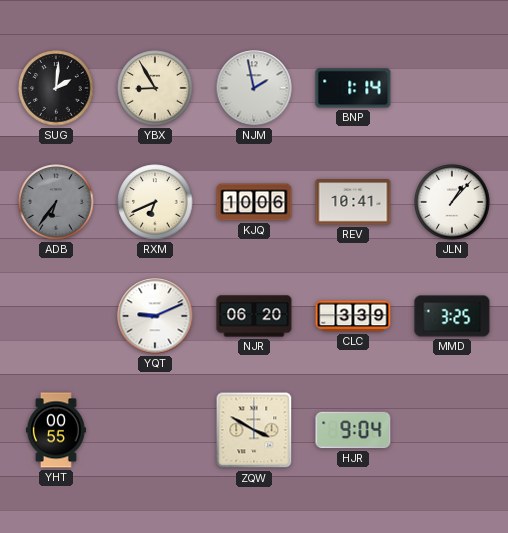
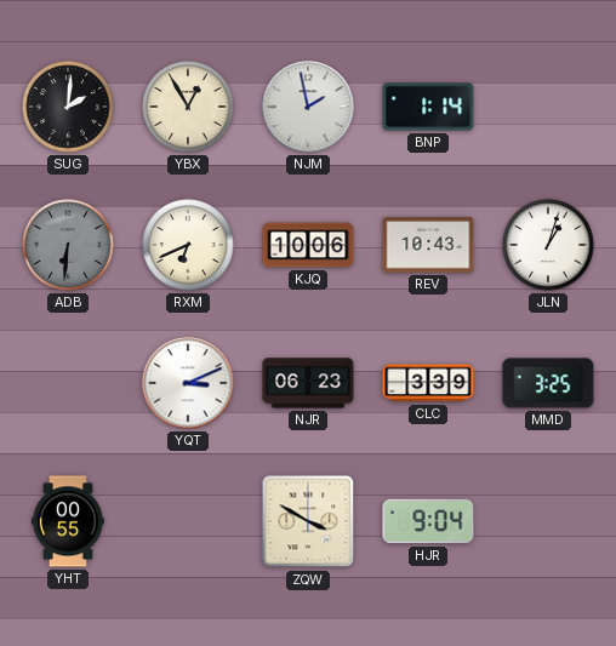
YBX: 8:55 -> 12:55 (188, 107)
ADB: 6:36 -> 6:31 (68, 245)
REV: 10:41 -> 10:43 (428, 245)
JLN: 1:07 -> 1:03 (548, 245)
YQT: 9:11 -> 3:11 (188, 383)
NJR: 06:20 -> 06:23 (308, 383)
